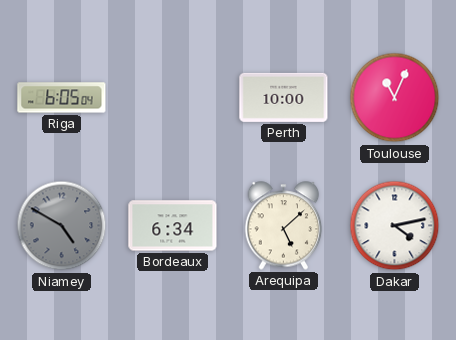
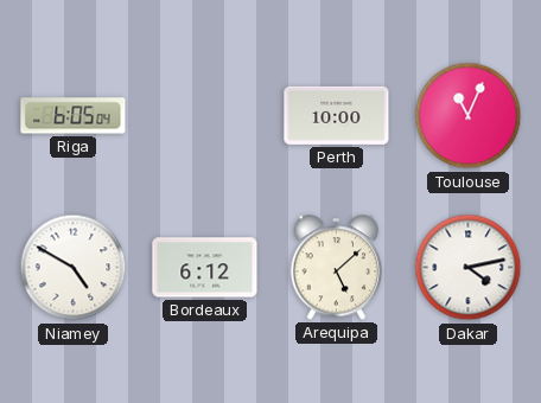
Niamey dial: grey -> white (74, 268)
Bordeaux: 6:34 -> 6:12 (205, 268)
